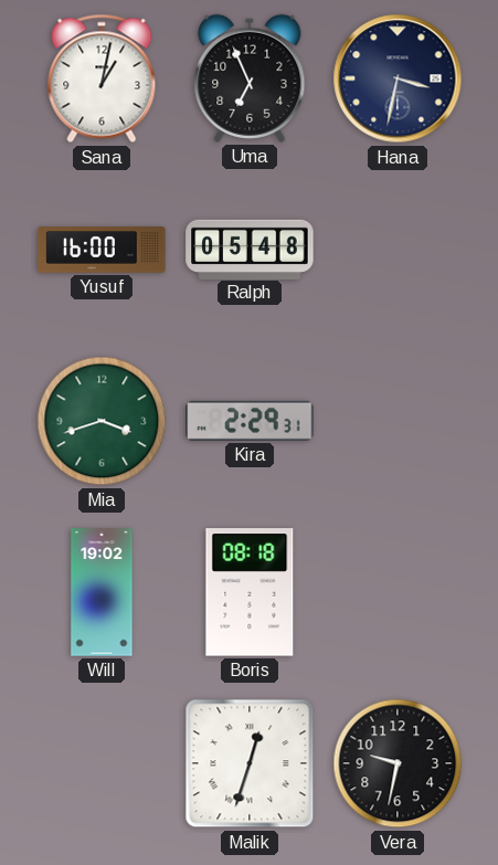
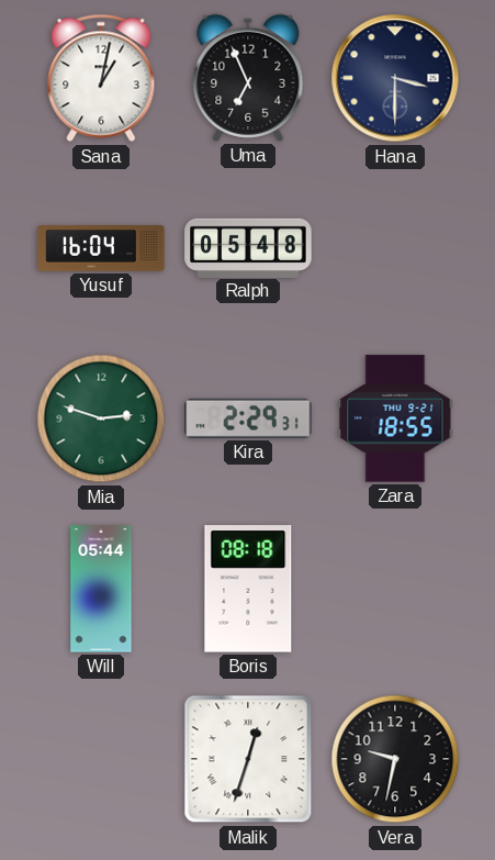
Hana: 3:32 -> 3:30 (395, 78)
Yusuf: 16:00 -> 16:04 (101, 248)
Mia: 3:42 -> 2:48 (101, 418)
Zara: none -> 18:55 (395, 418)
Will: 19:02 -> 05:44 (101, 589)
